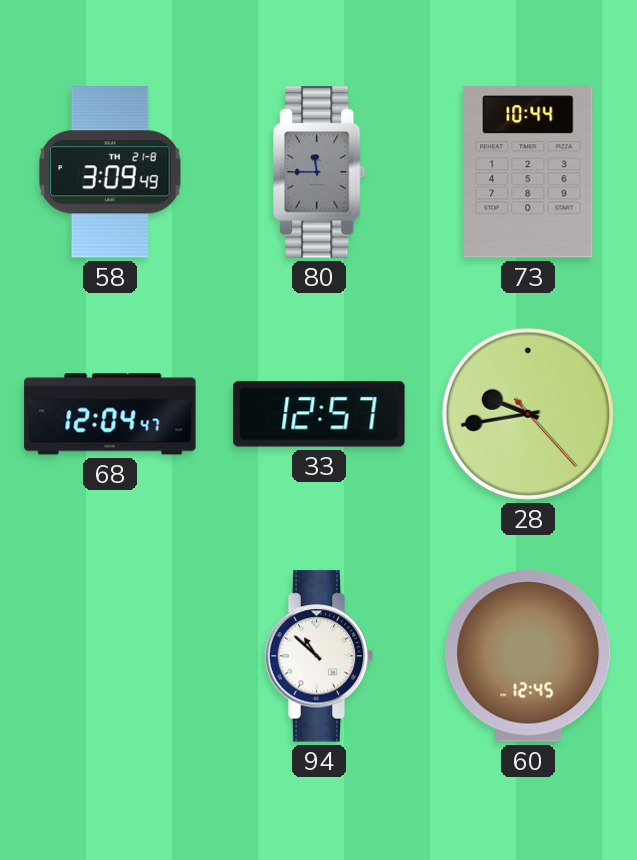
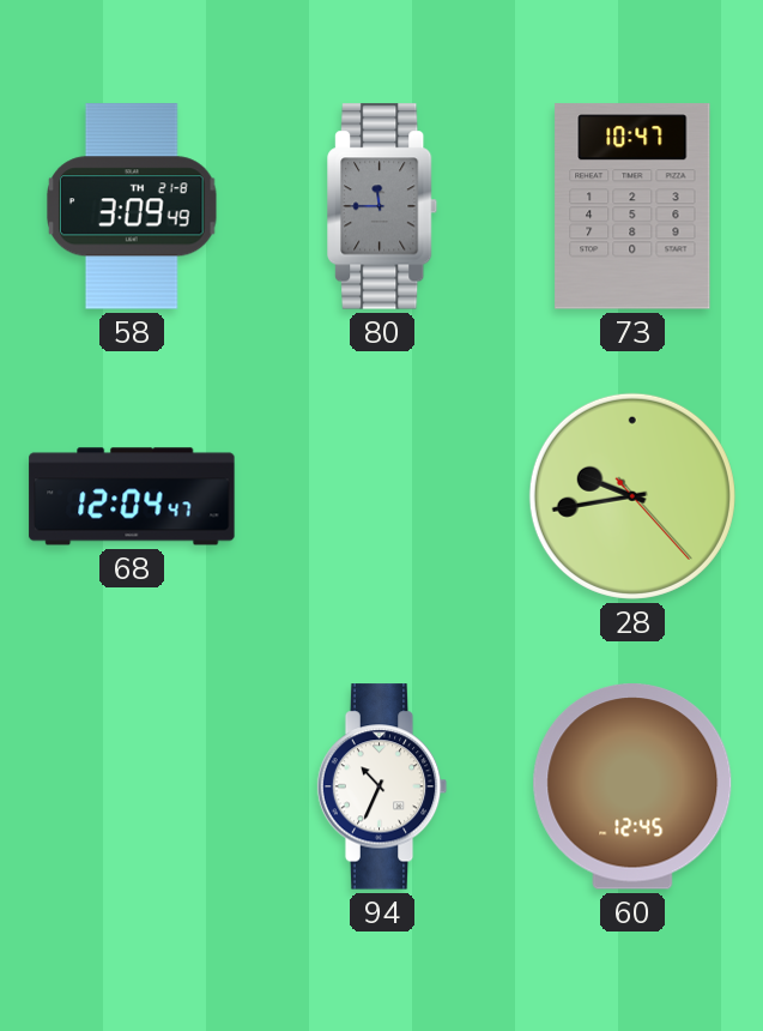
73: 10:44 -> 10:47 (632, 206)
33: 12:57 -> none (319, 414)
94: 10:52 -> 10:34 (382, 786)
